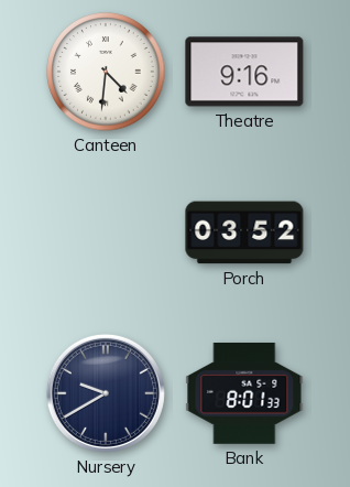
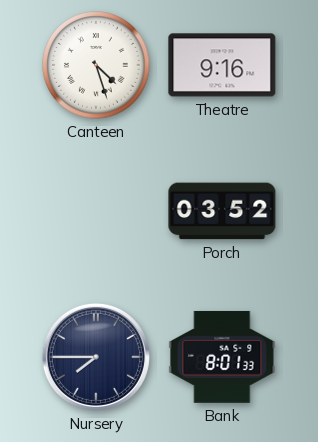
Canteen: 4:31 -> 4:27 (96, 65)
Nursery: 9:40 -> 7:45 (96, 357)
